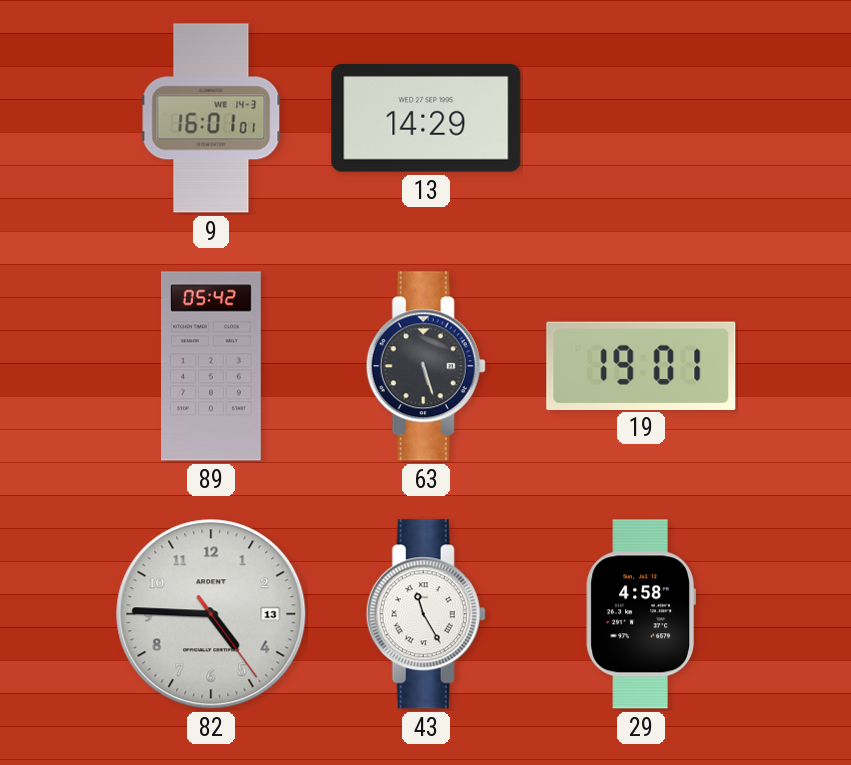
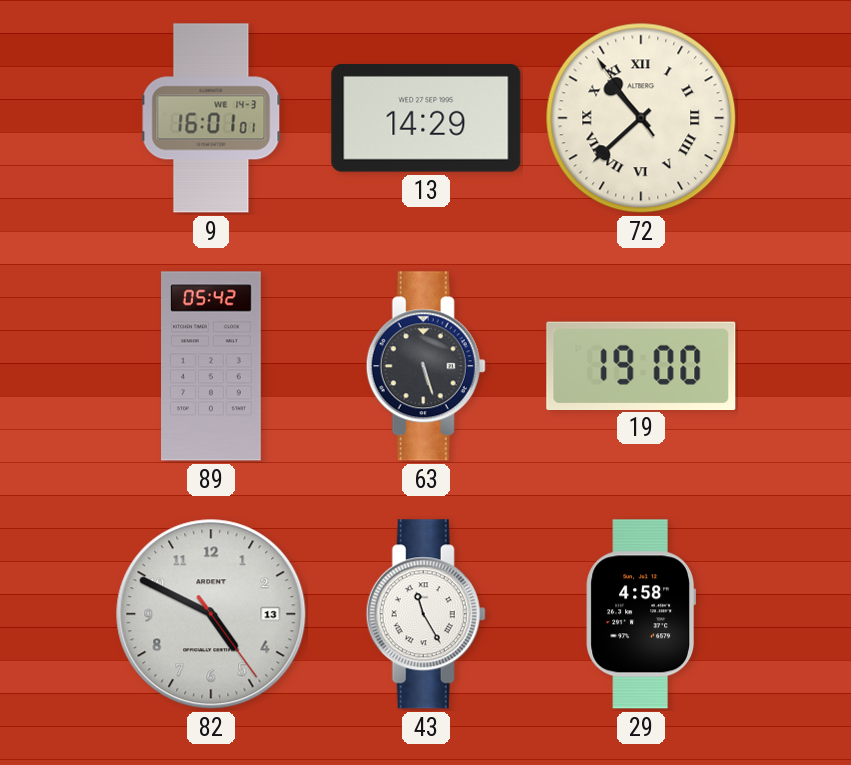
72: none -> 10:37 (641, 118)
19: 19:01 -> 19:00 (641, 365)
82: 4:45 -> 4:49 (211, 614)
